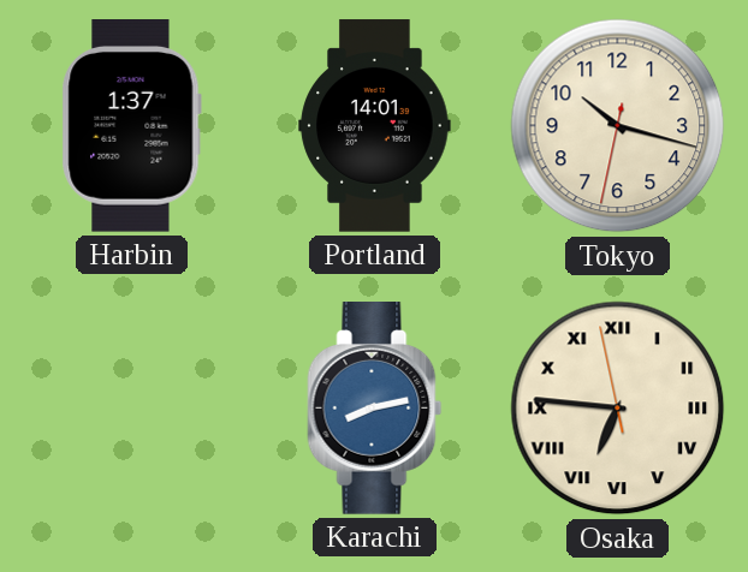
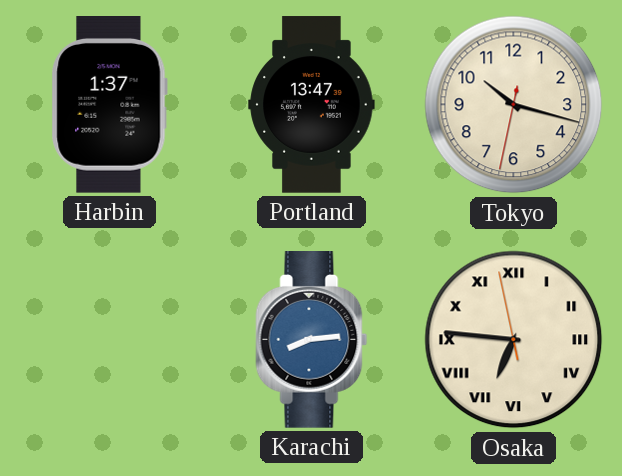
Portland: 14:01 -> 13:47 (312, 105)
Karachi: 8:13 -> 8:14 (312, 340)
